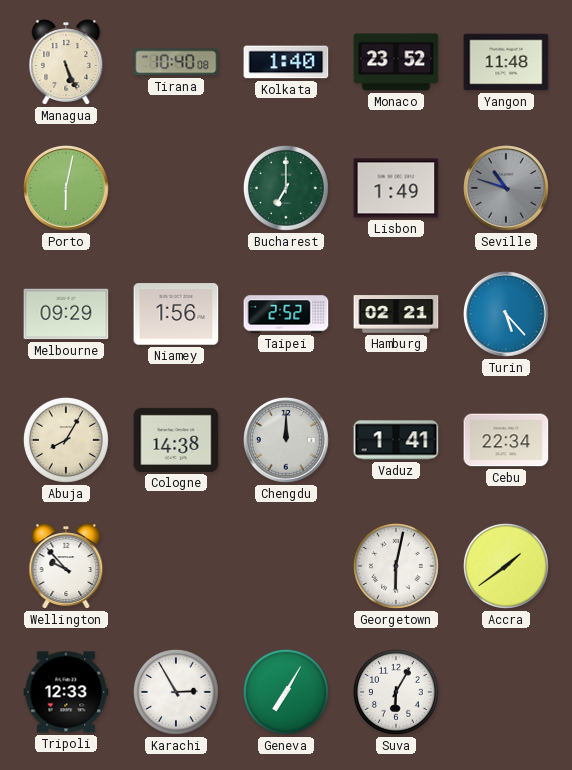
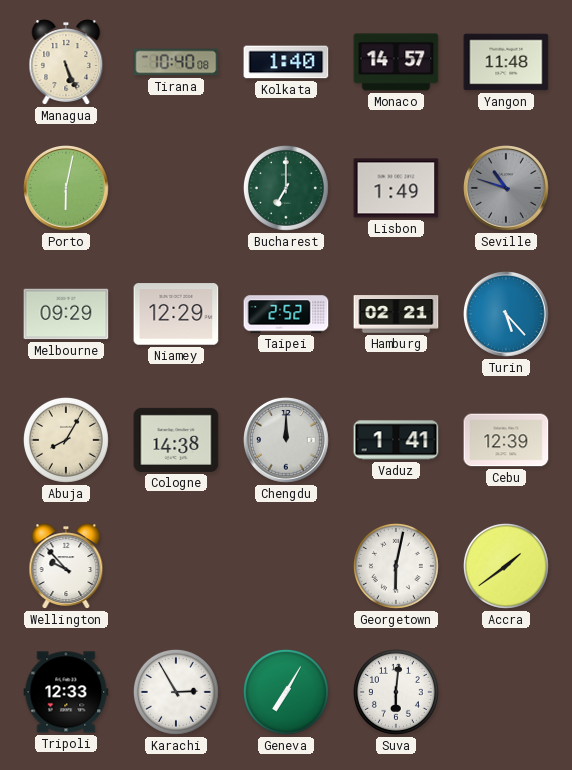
Monaco: 23:52 -> 14:57 (396, 62)
Niamey: 1:56 -> 12:29 (176, 314)
Cebu: 22:34 -> 12:39 (506, 440)
Suva: 6:05 -> 6:01 (396, 692)
